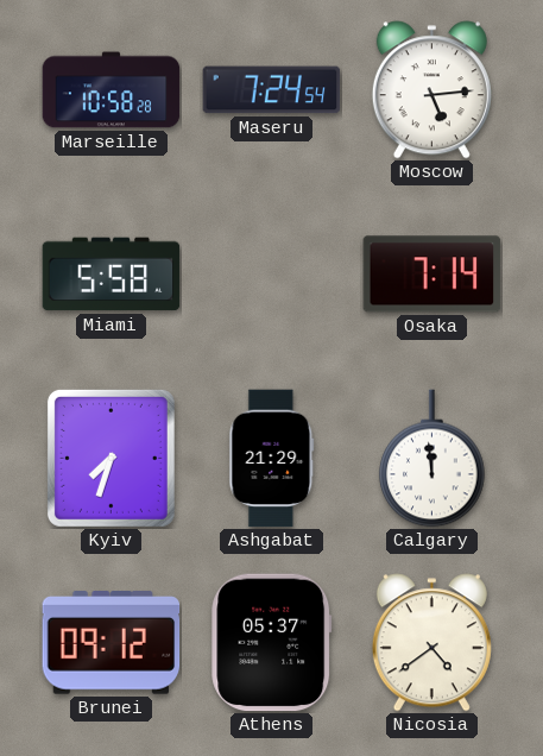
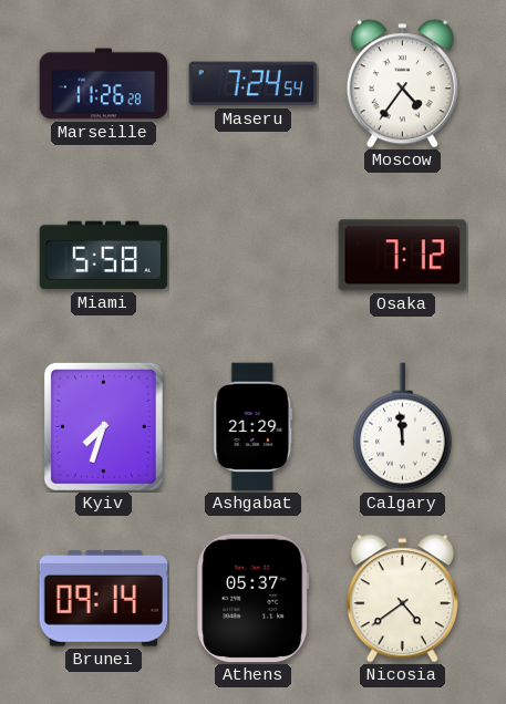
Marseille: 10:58 -> 11:26 (104, 84)
Moscow: 5:14 -> 4:36 (402, 84)
Osaka: 7:14 -> 7:12 (403, 256)
Brunei: 09:12 -> 09:14 (104, 599)
